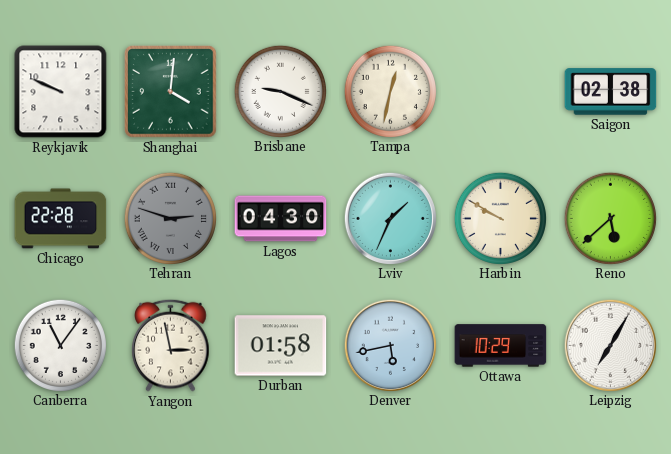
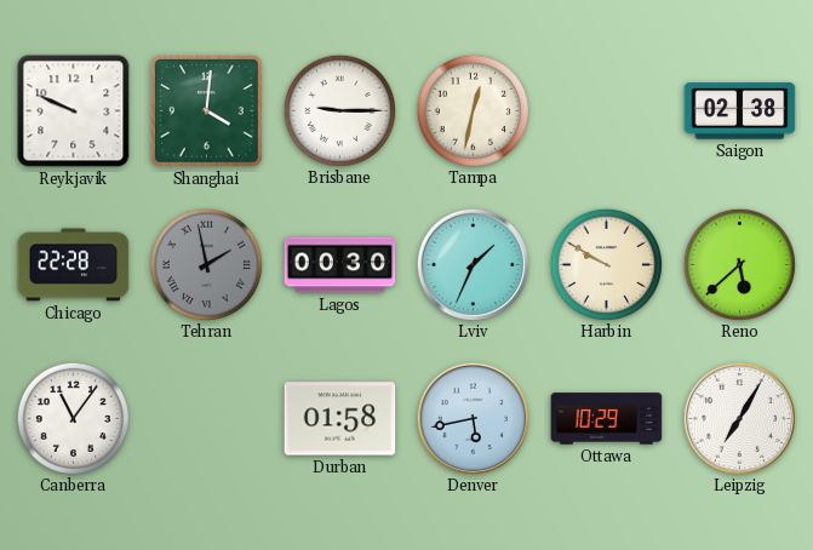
Brisbane: 9:19 -> 9:15 (339, 110)
Tehran: 2:48 -> 1:58 (206, 264)
Lagos: 04:30 -> 00:30 (340, 265)
Yangon: 2:58 -> none (171, 345)
